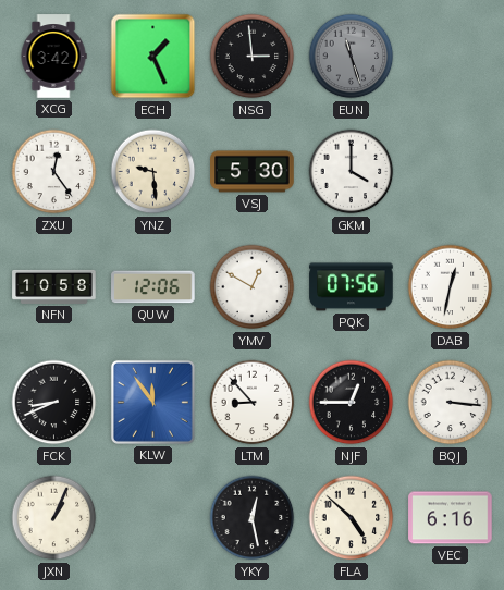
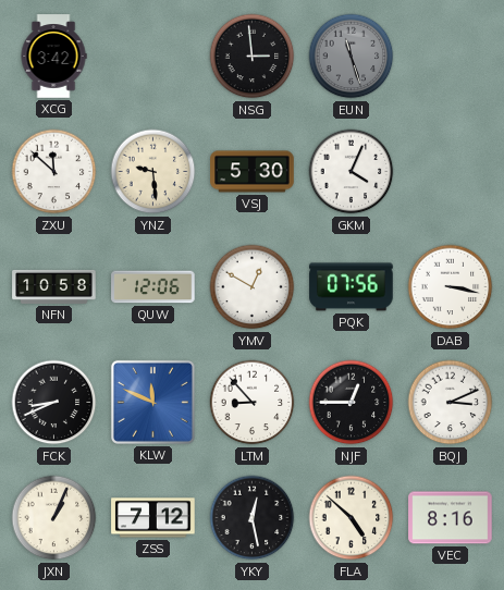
ECH: 1:26 -> none (153, 57)
ZXU: 12:24 -> 11:52 (54, 172)
GKM: 4:00 -> 4:04 (352, 172)
DAB: 12:32 -> 3:17 (451, 287)
KLW: 11:54 -> 11:49 (152, 402)
BQJ: 3:16 -> 3:11 (451, 403)
ZSS: none -> 7:12 (153, 518)
VEC: 6:16 -> 8:16 (451, 518)
